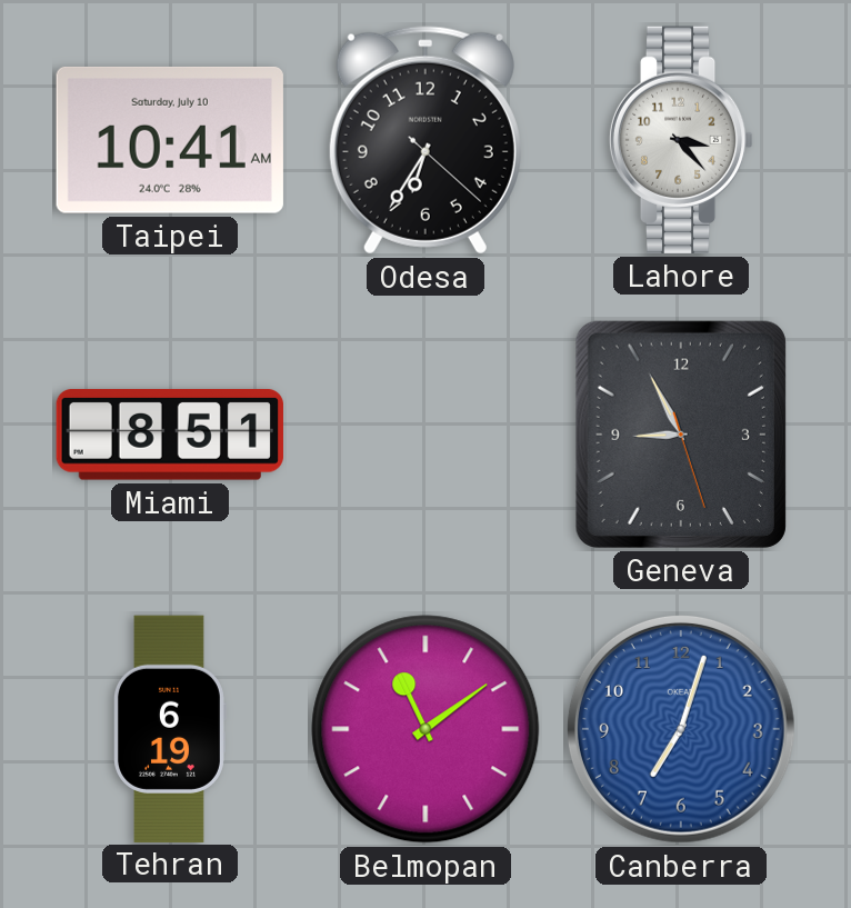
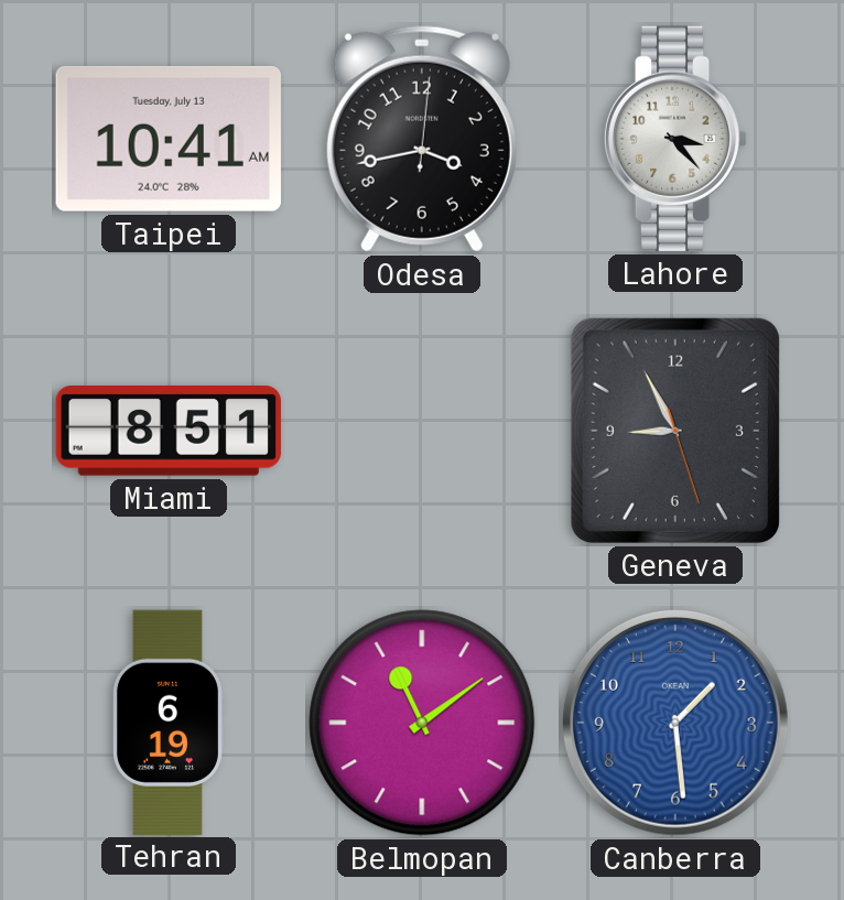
Taipei date: Saturday, July 10 -> Tuesday, July 13 (169, 139)
Odesa: 6:35 -> 3:43 (422, 139)
Canberra: 7:03 -> 1:29 (675, 723)
